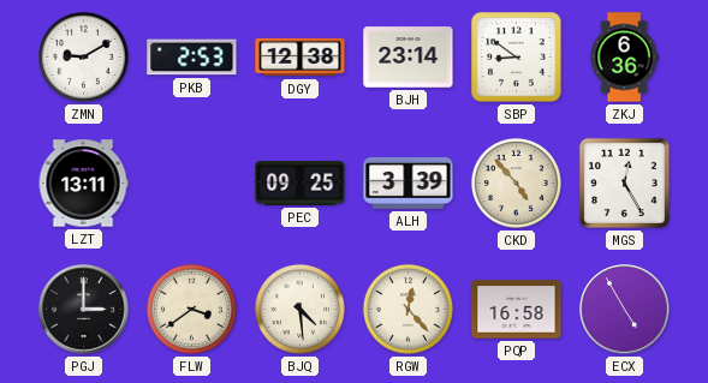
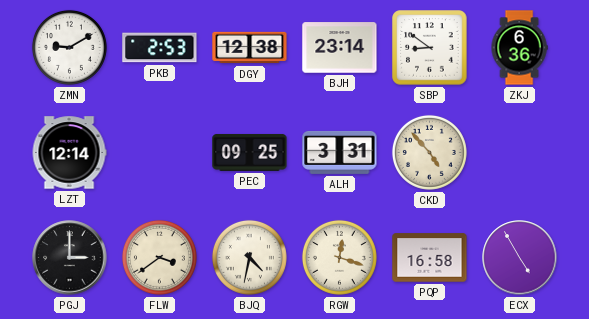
LZT: 13:11 -> 12:14 (69, 153)
ALH: 3:39 -> 3:31 (340, 152)
MGS: 12:25 -> none (624, 182)
BJQ: 4:29 -> 4:32 (249, 257)
RGW: 12:23 -> 12:18 (339, 257)
